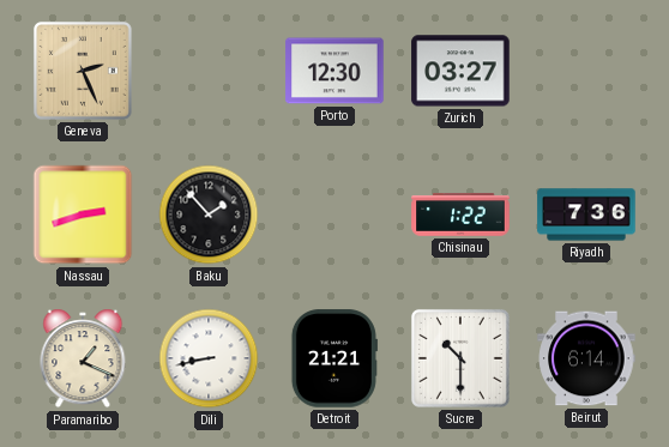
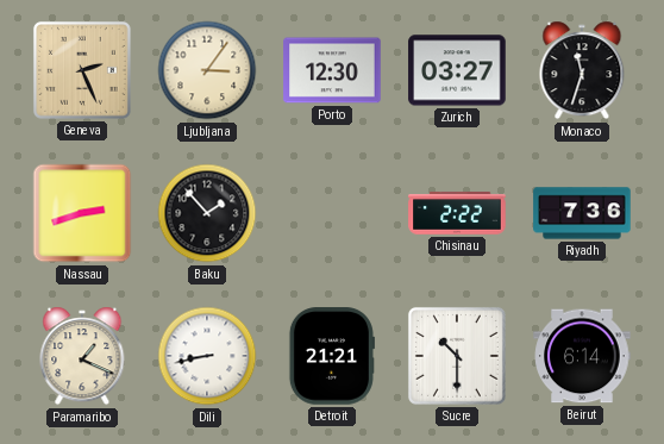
Ljubljana: none -> 3:06 (207, 70)
Monaco: none -> 11:33 (582, 70)
Chisinau: 1:22 -> 2:22 (457, 213)
